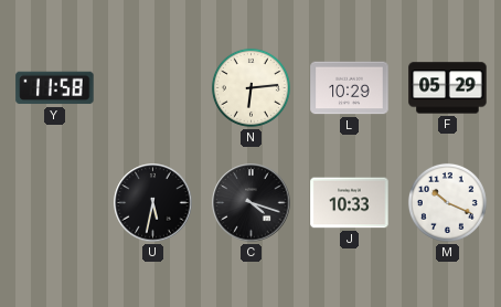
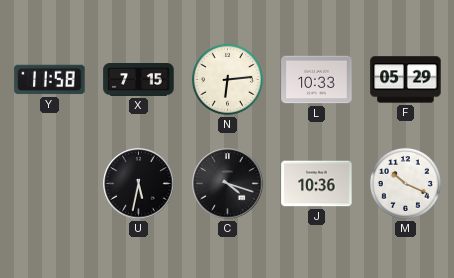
X: none -> 7:15 (139, 80)
L: 10:29 -> 10:33 (317, 80)
J: 10:33 -> 10:36 (317, 184)
